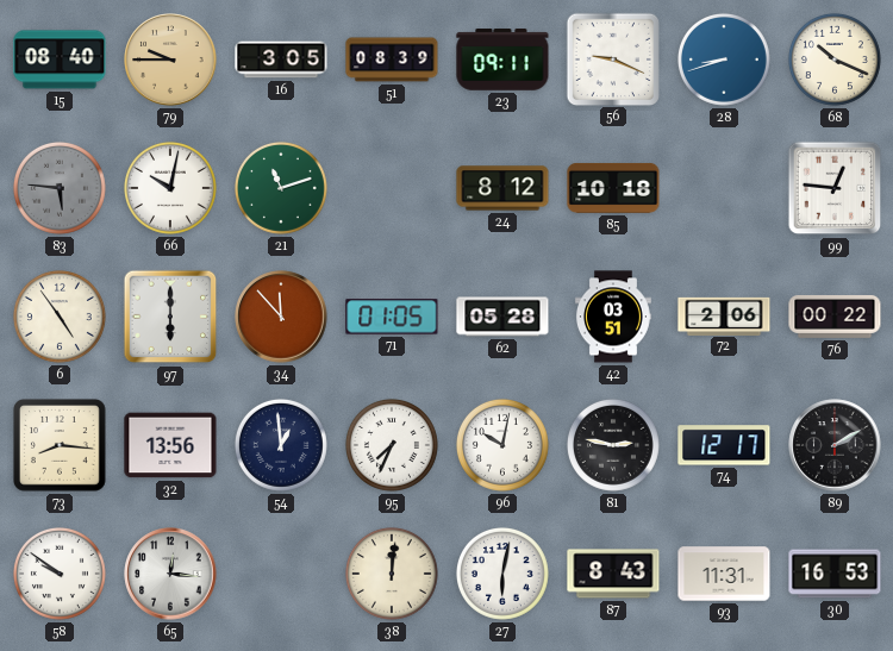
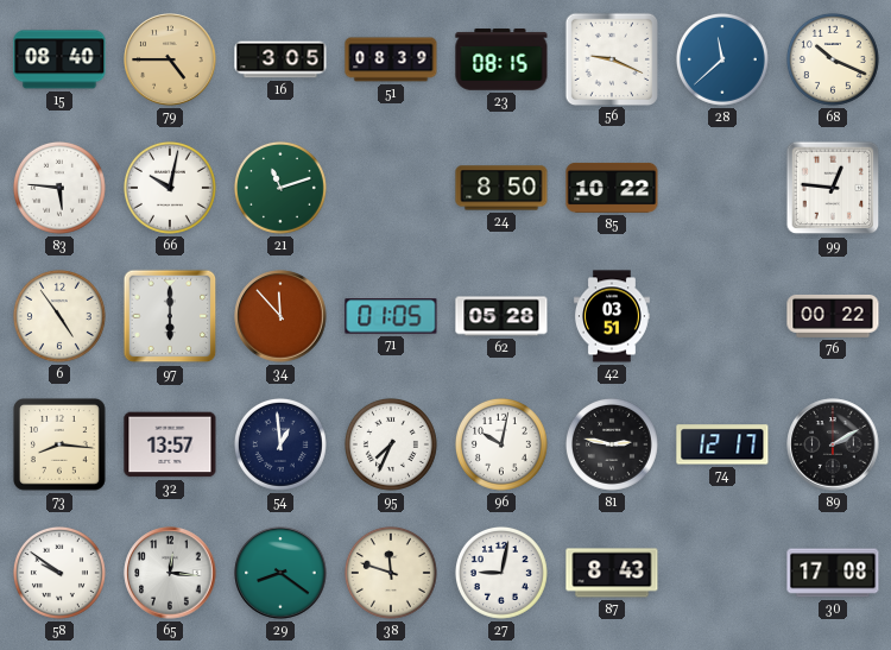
79: 9:45 -> 4:45 (170, 59)
23: 09:11 -> 08:15 (501, 59)
28: 8:42 -> 11:38 (722, 59)
83 dial: grey -> white (59, 188)
24: 8:12 -> 8:50 (501, 188)
85: 10:18 -> 10:22 (612, 188)
72: 2:06 -> none (724, 315)
32: 13:56 -> 13:57 (170, 444)
29: none -> 8:21 (280, 573)
38: 12:01 -> 11:48 (391, 573)
27: 6:02 -> 9:02 (501, 573)
93: 11:31 -> none (724, 574)
30: 16:53 -> 17:08 (833, 573)
